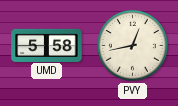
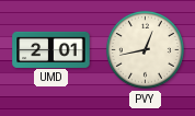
UMD: 5:58 -> 2:01 (51, 49)
